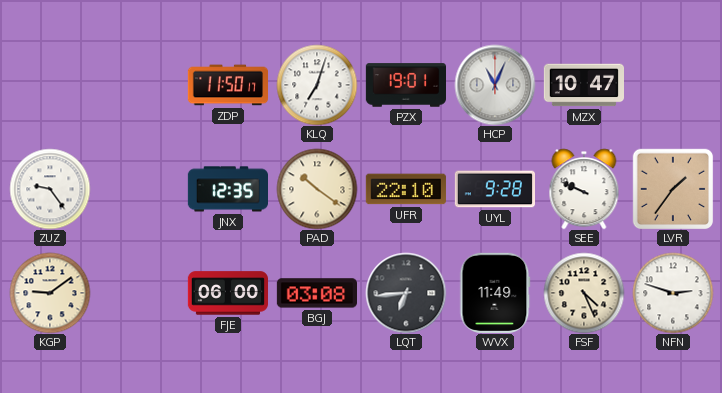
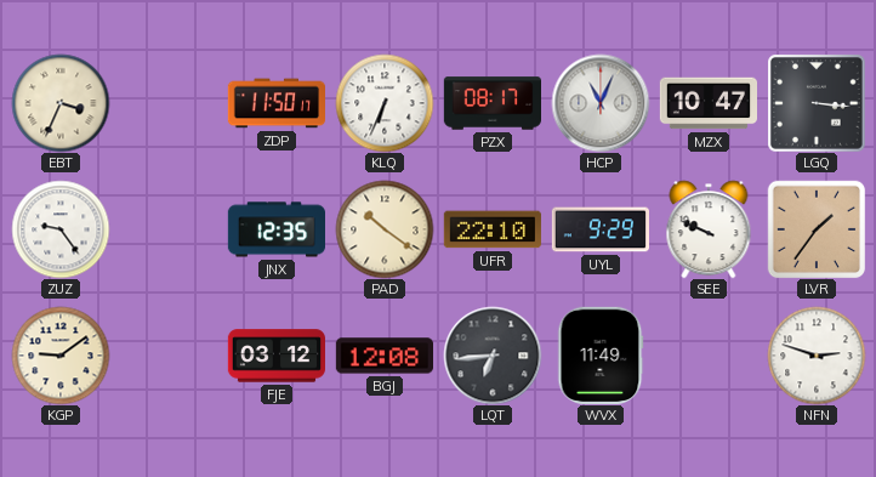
EBT: none -> 3:34 (61, 103)
KLQ: 7:03 -> 6:34 (385, 103)
PZX: 19:01 -> 08:17 (491, 103)
LGQ: none -> 3:16 (817, 103)
UYL: 9:28 -> 9:29 (599, 229)
FJE: 06:00 -> 03:12 (275, 356)
BGJ: 03:08 -> 12:08 (383, 356)
FSF: 4:26 -> none (584, 293)
